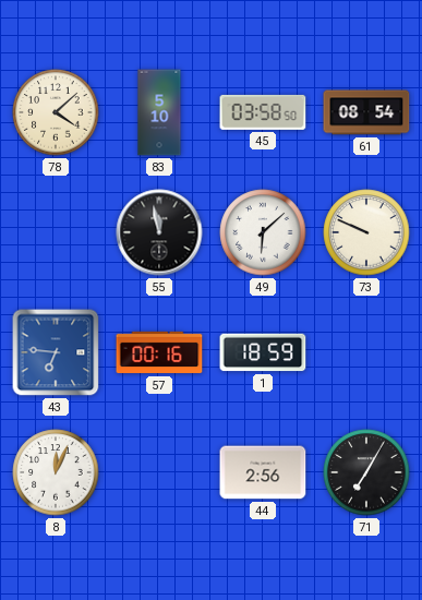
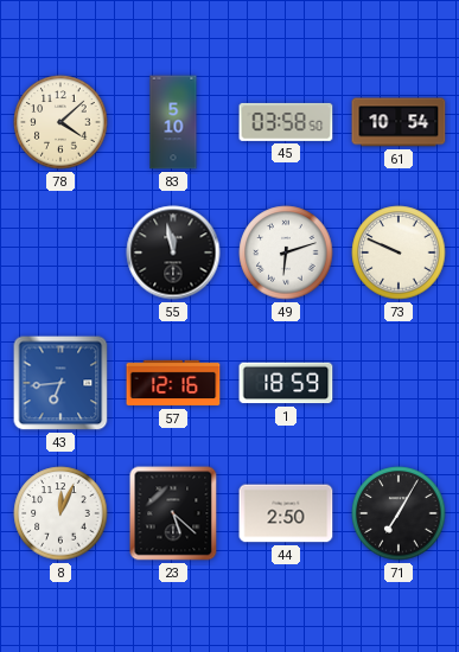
61: 08:54 -> 10:54 (399, 122)
49: 6:08 -> 6:12 (286, 253)
43: 6:46 -> 6:44 (60, 383)
57: 00:16 -> 12:16 (173, 383)
23: none -> 5:22 (173, 513)
44: 2:56 -> 2:50 (286, 513)
